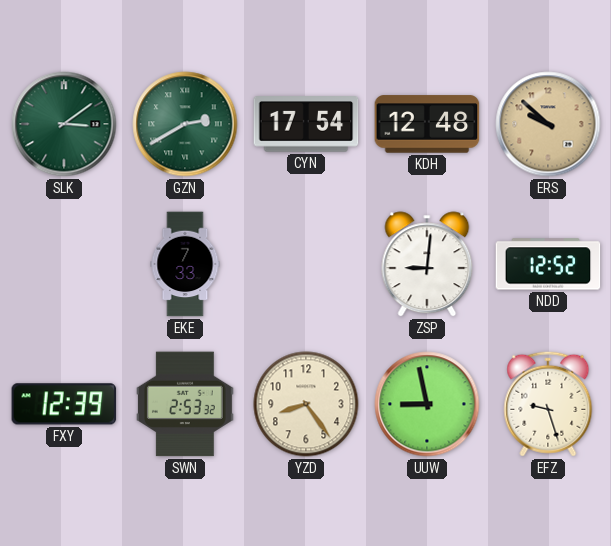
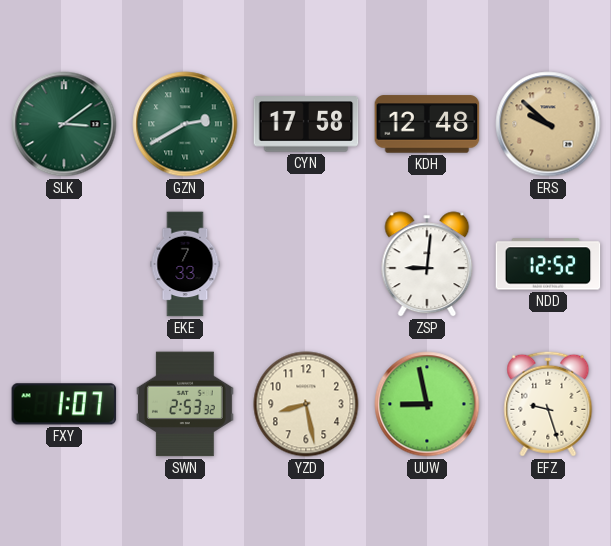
CYN: 17:54 -> 17:58 (306, 124)
FXY: 12:39 -> 1:07 (64, 404)
YZD: 8:24 -> 8:28 (306, 404)
